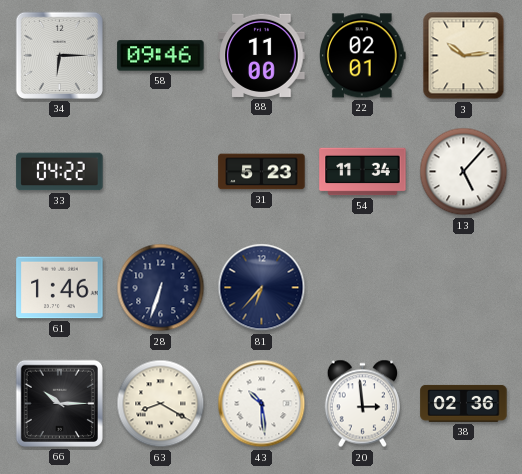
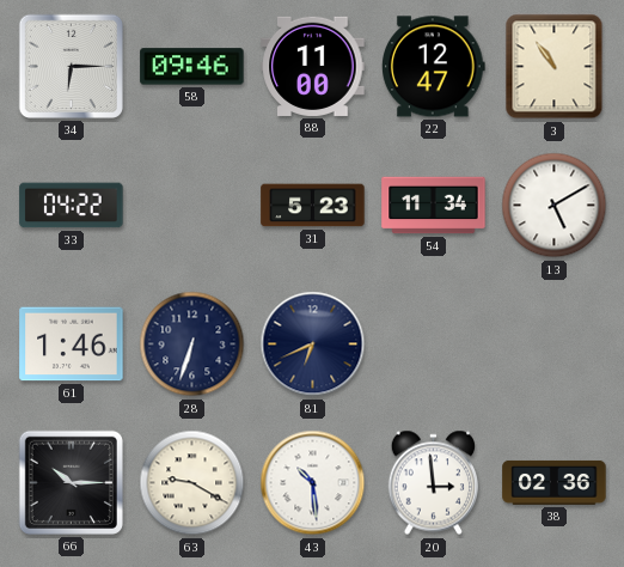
22: 02:01 -> 12:47 (434, 67)
3: 10:14 -> 10:54 (555, 67)
13: 5:07 -> 5:10 (555, 206)
81: 6:37 -> 6:41 (313, 345)
63: 8:20 -> 9:20 (192, 483)
